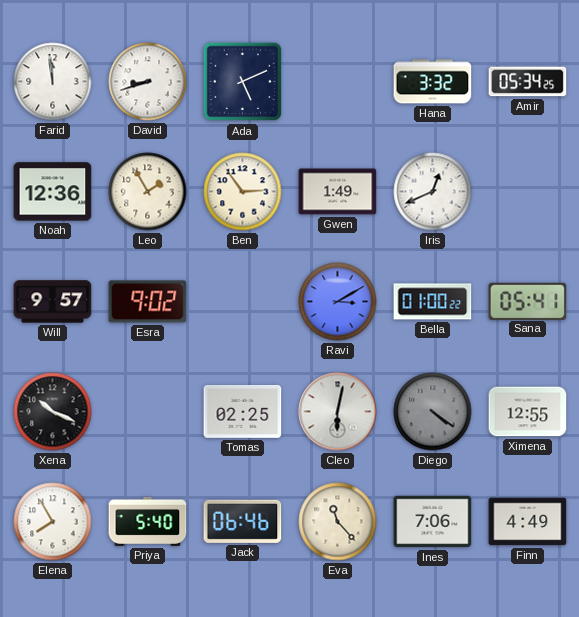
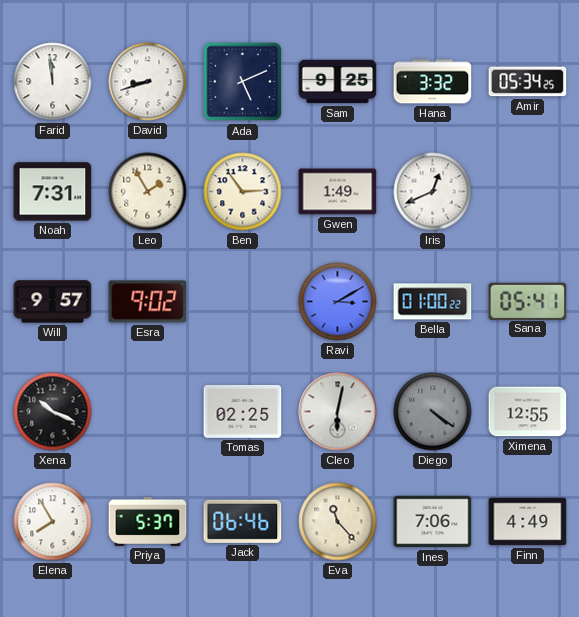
Sam: none -> 9:25 (338, 82)
Noah: 12:36 -> 7:31 (53, 192)
Priya: 5:40 -> 5:37 (148, 521)
